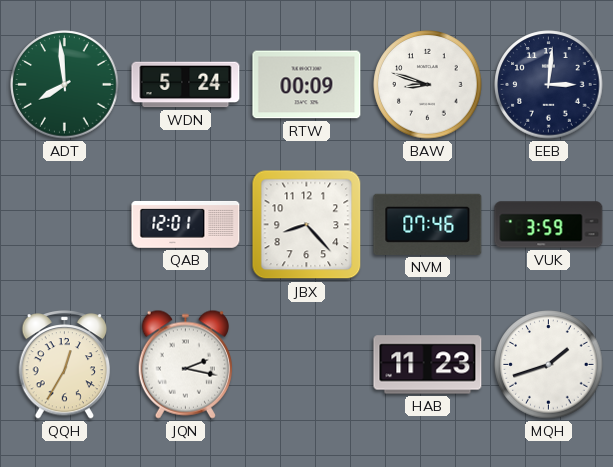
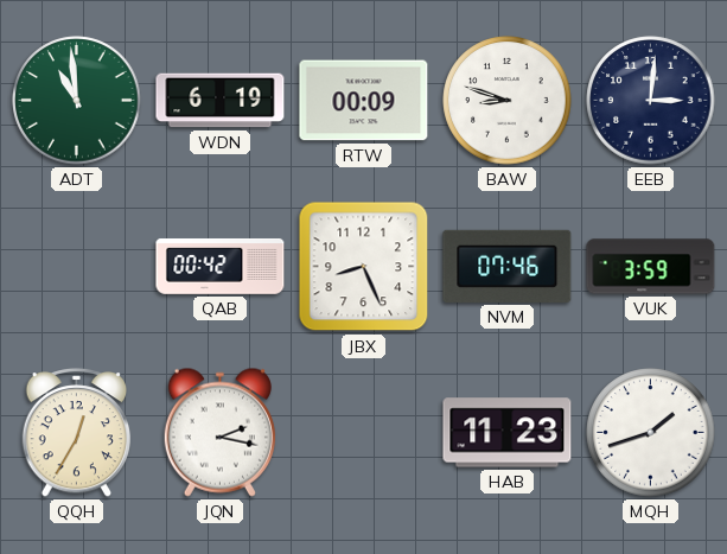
ADT: 7:59 -> 10:59 (77, 101)
WDN: 5:24 -> 6:19 (221, 101)
QAB: 12:01 -> 00:42 (221, 266)
JBX: 8:23 -> 8:26 (364, 267)
